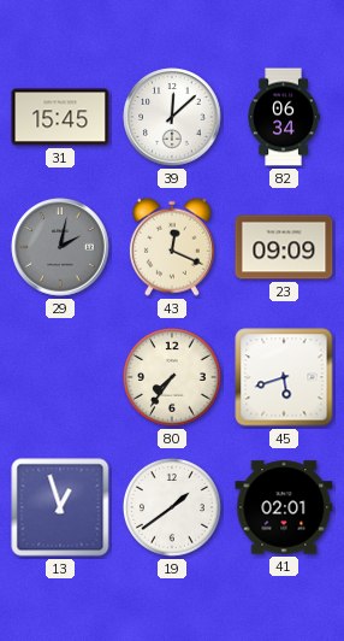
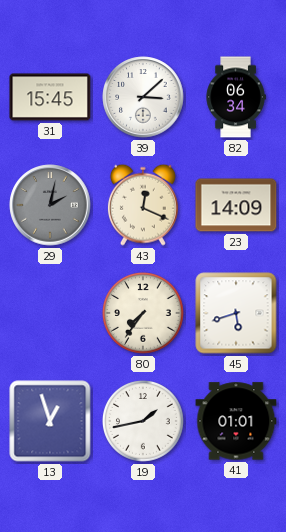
39: 12:08 -> 3:08 (143, 97)
23: 09:09 -> 14:09 (236, 205)
19: 1:39 -> 1:43 (143, 421)
41: 02:01 -> 01:01 (236, 421)
